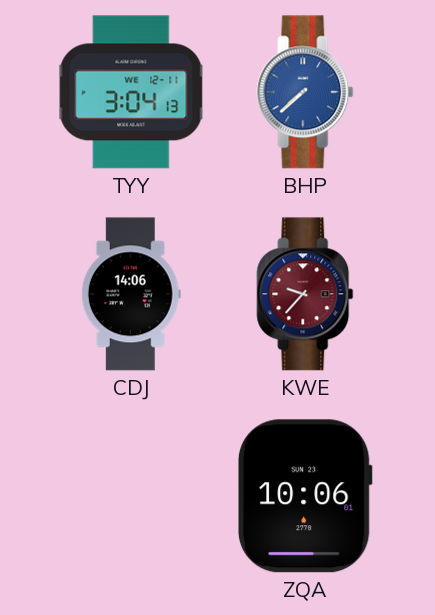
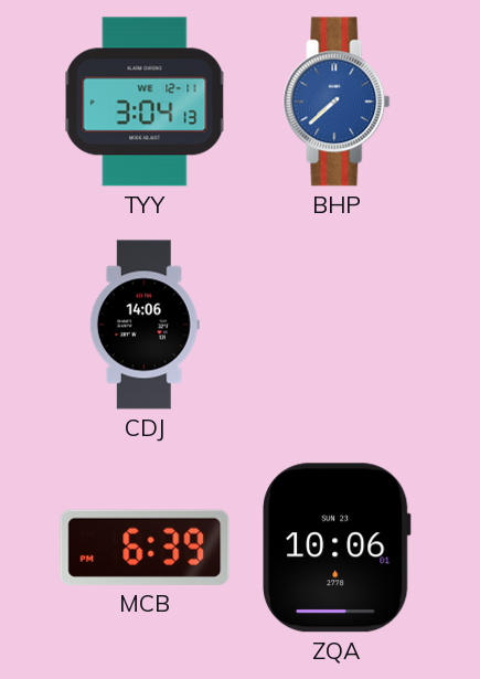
KWE: 9:37 -> none (305, 294)
MCB: none -> 6:39 (145, 548)
